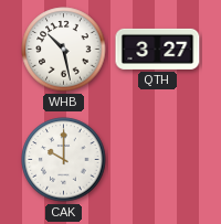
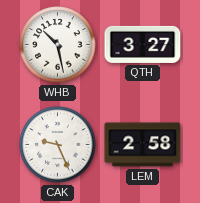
CAK: 10:00 -> 9:26 (58, 145)
LEM: none -> 2:58 (143, 145)
